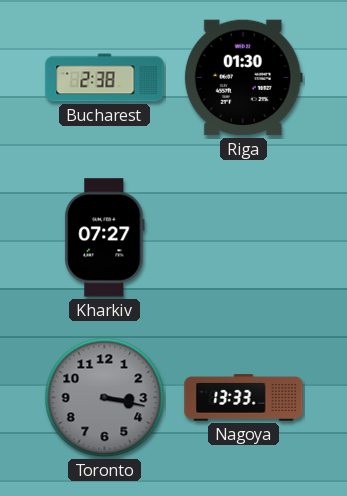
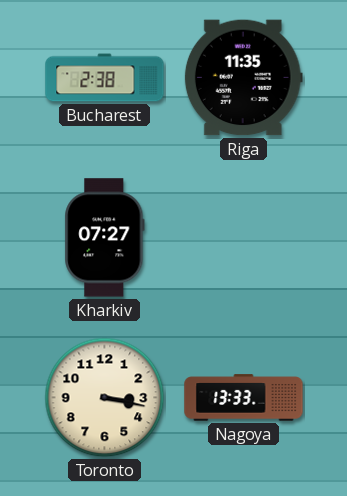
Riga: 01:30 -> 11:35 (243, 78)
Toronto dial: grey -> cream (105, 398)
